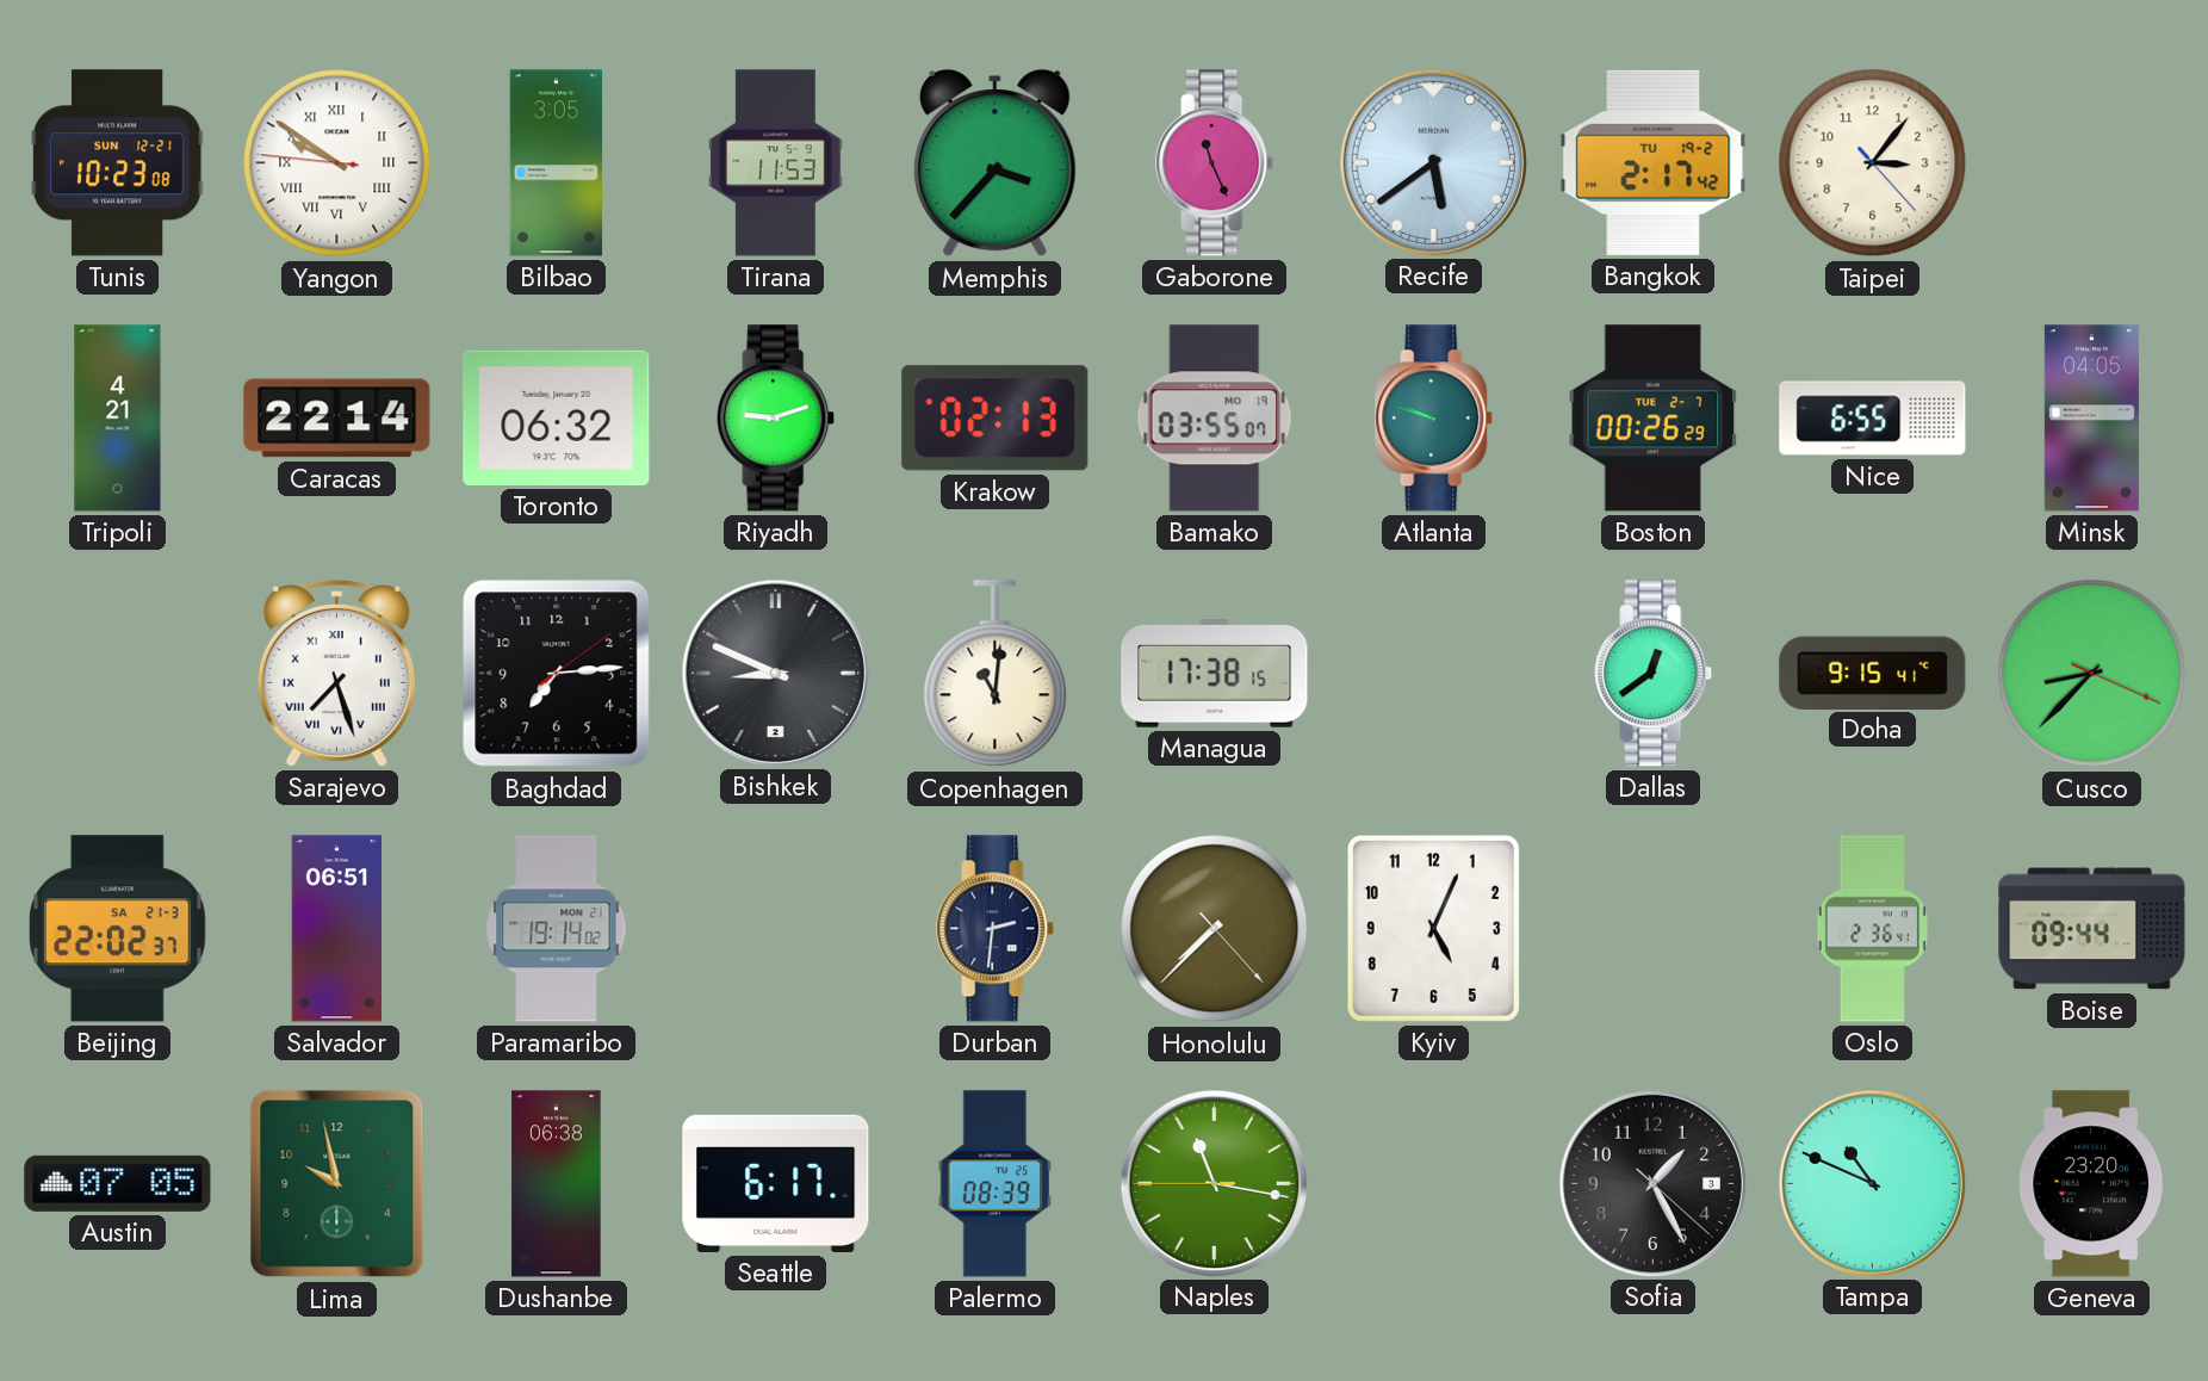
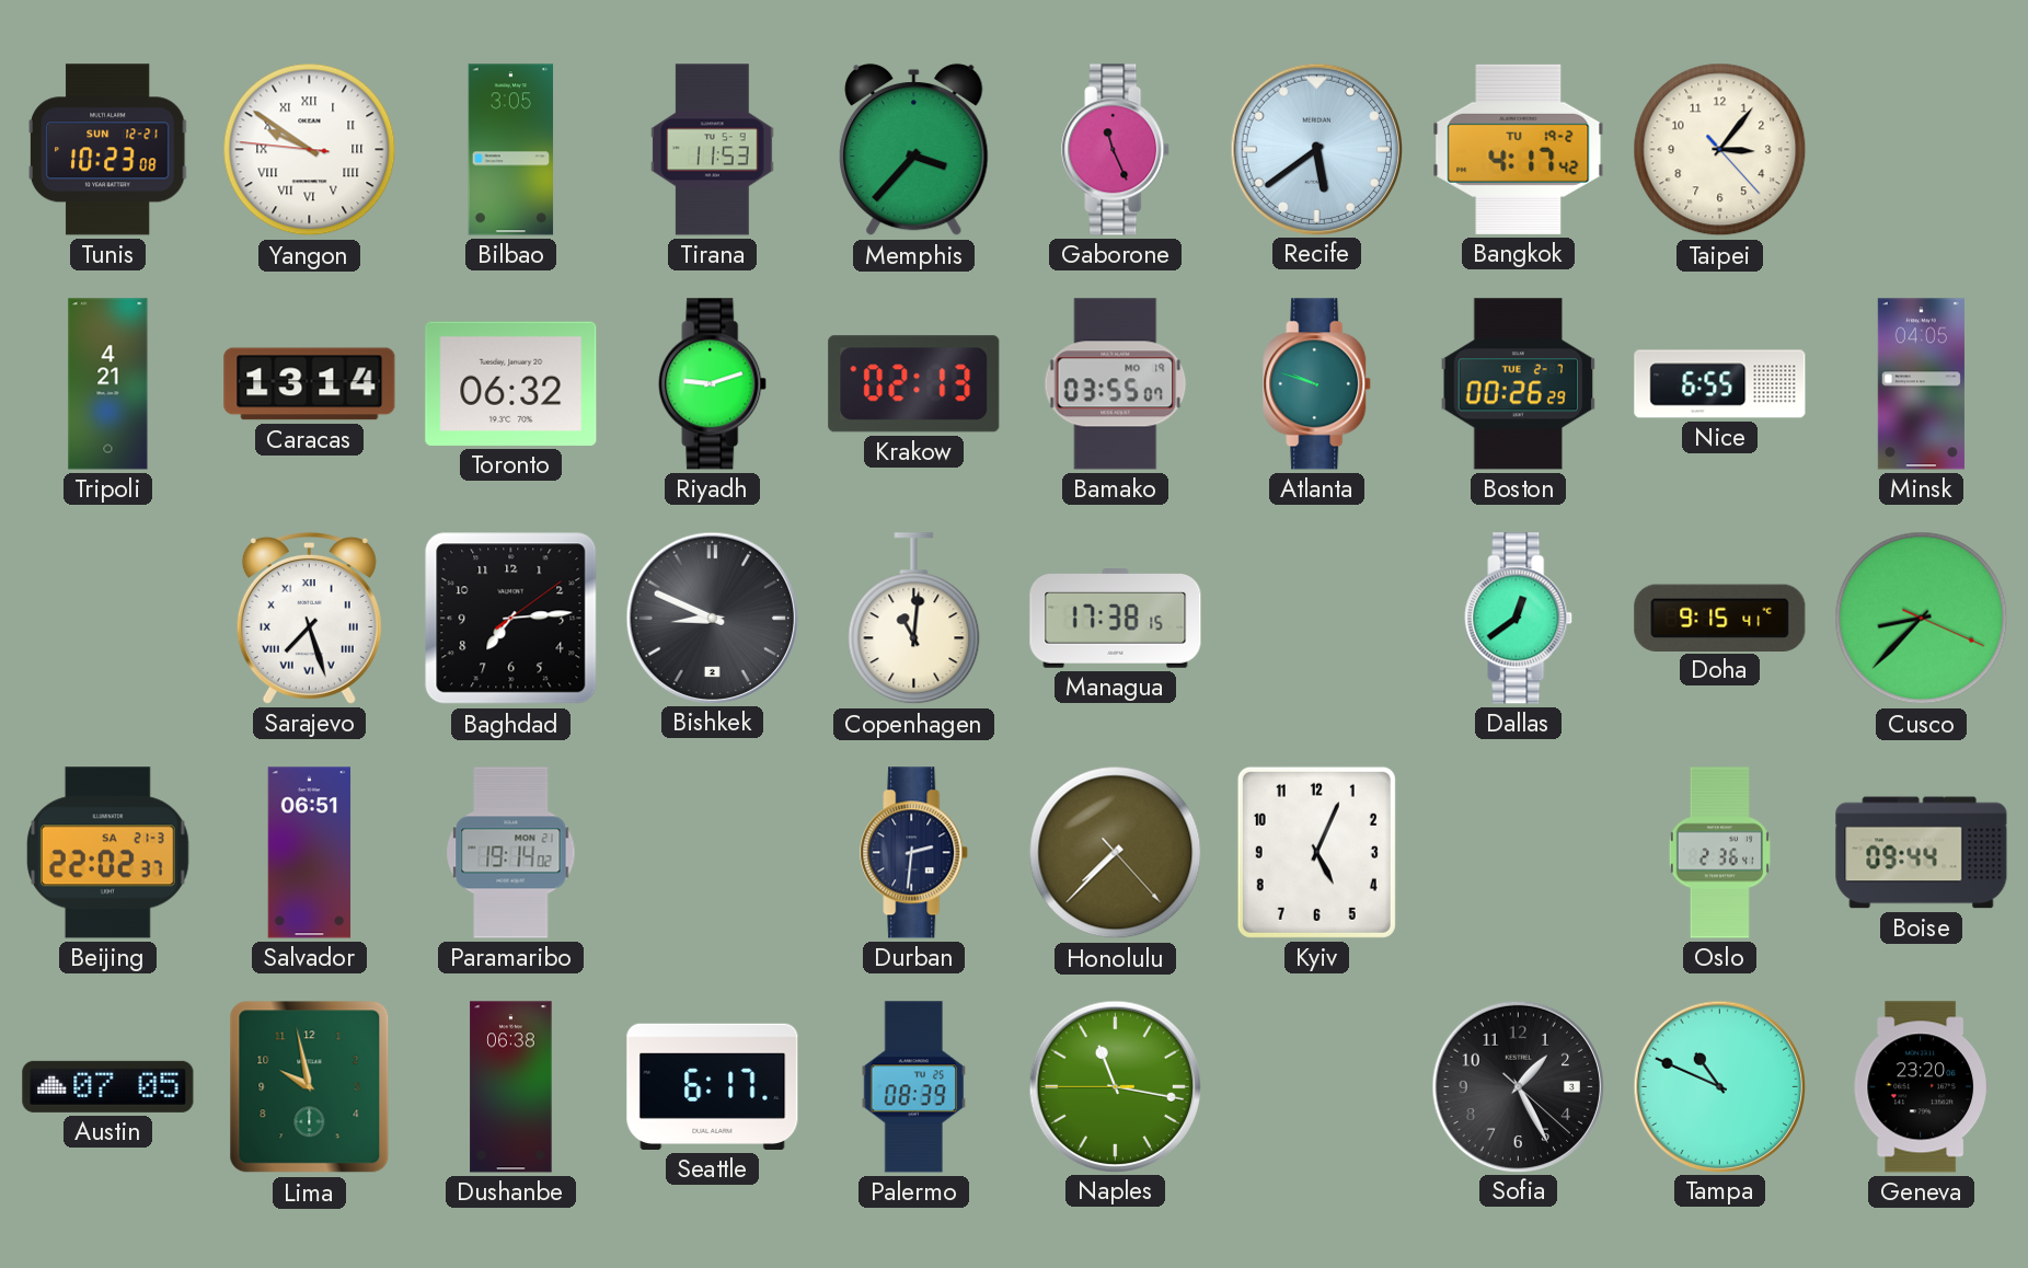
Bangkok: 2:17 -> 4:17 (1519, 149)
Caracas: 22:14 -> 13:14 (310, 384)
